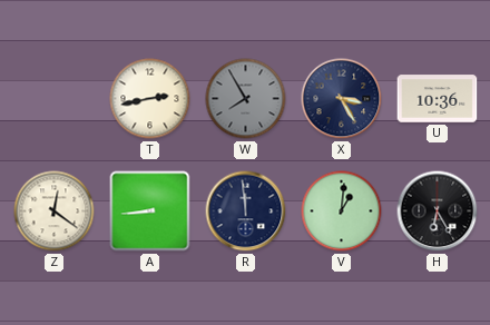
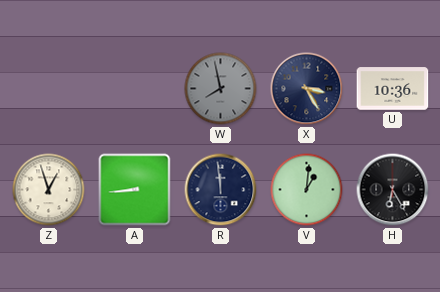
T: 2:43 -> none (150, 99)
W: 7:55 -> 7:58 (221, 89)
Z: 12:21 -> 12:57 (49, 190)
